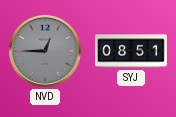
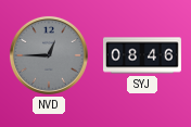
SYJ: 08:51 -> 08:46 (143, 55)
